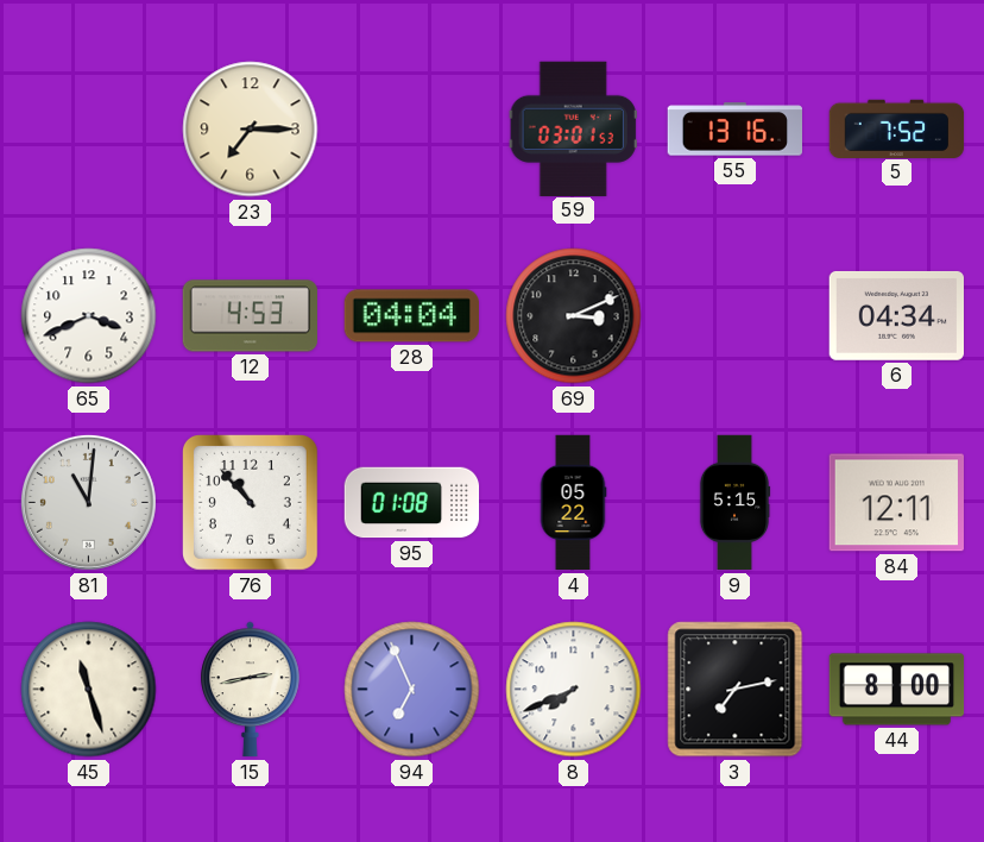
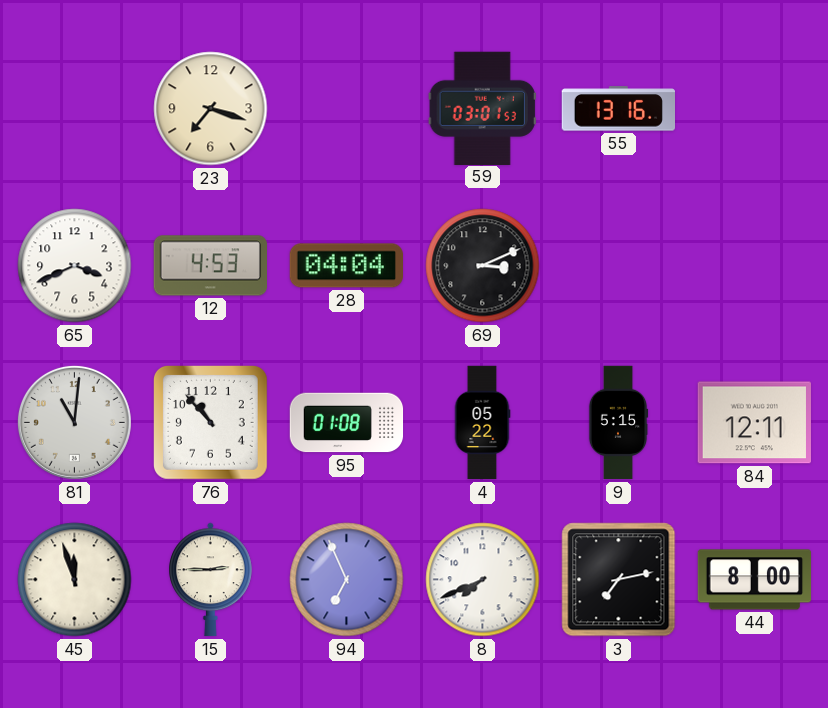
23: 7:15 -> 7:18 (211, 109)
5: 7:52 -> none (897, 128)
6: 04:34 -> none (896, 315)
45: 11:27 -> 11:57 (75, 580)
15: 2:43 -> 2:45 (211, 580)
